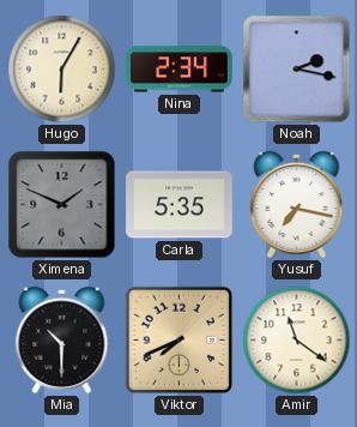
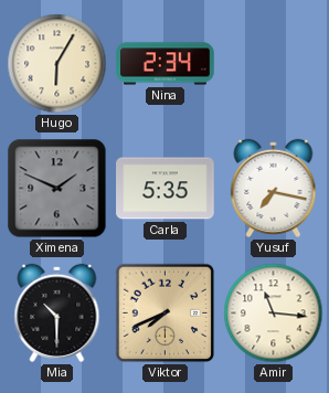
Noah: 2:17 -> none (297, 70)
Amir: 11:21 -> 11:16 (274, 314)
